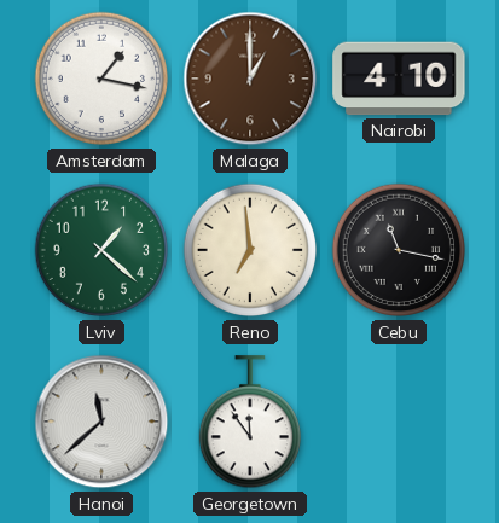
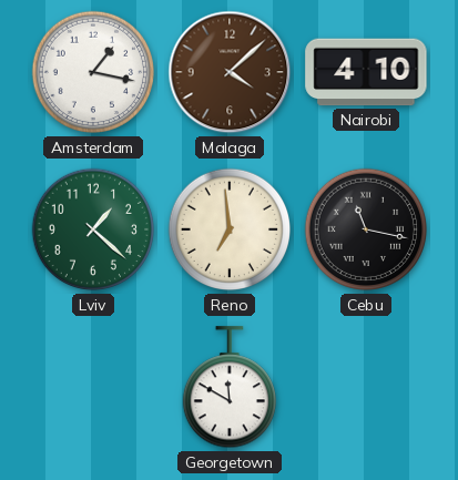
Malaga: 1:00 -> 4:08 (230, 72)
Hanoi: 11:38 -> none (101, 422)
Georgetown: 11:54 -> 11:50 (228, 388)
